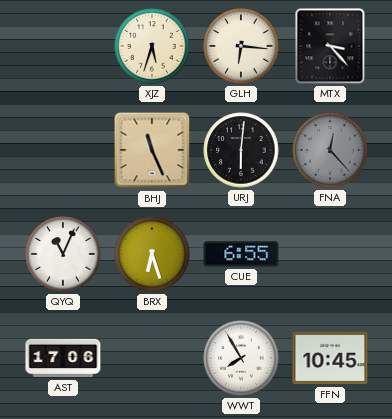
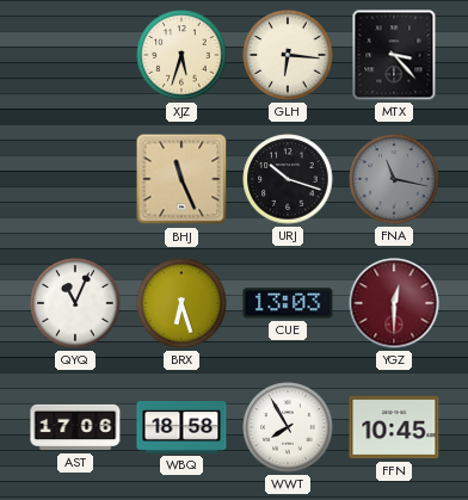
URJ: 6:01 -> 10:18 (288, 179)
FNA: 12:23 -> 11:17 (394, 179)
CUE: 6:55 -> 13:03 (288, 303)
YGZ: none -> 12:30 (394, 303)
WBQ: none -> 18:58 (181, 428)
